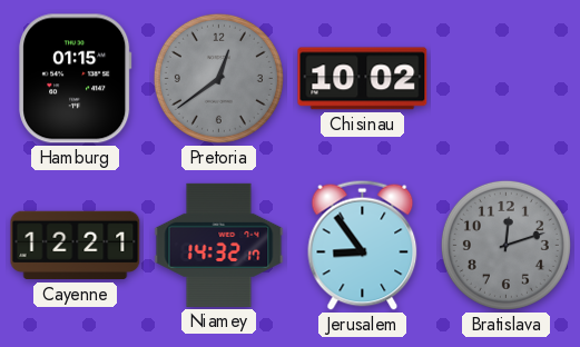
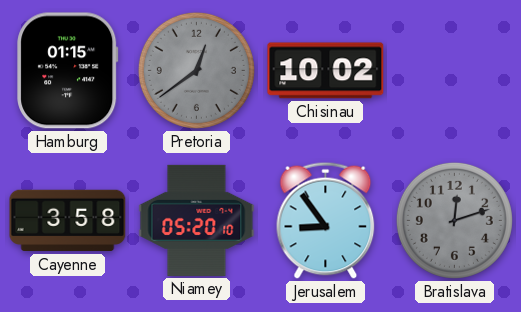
Cayenne: 12:21 -> 3:58 (68, 221)
Niamey: 14:32 -> 05:20 (197, 220)
